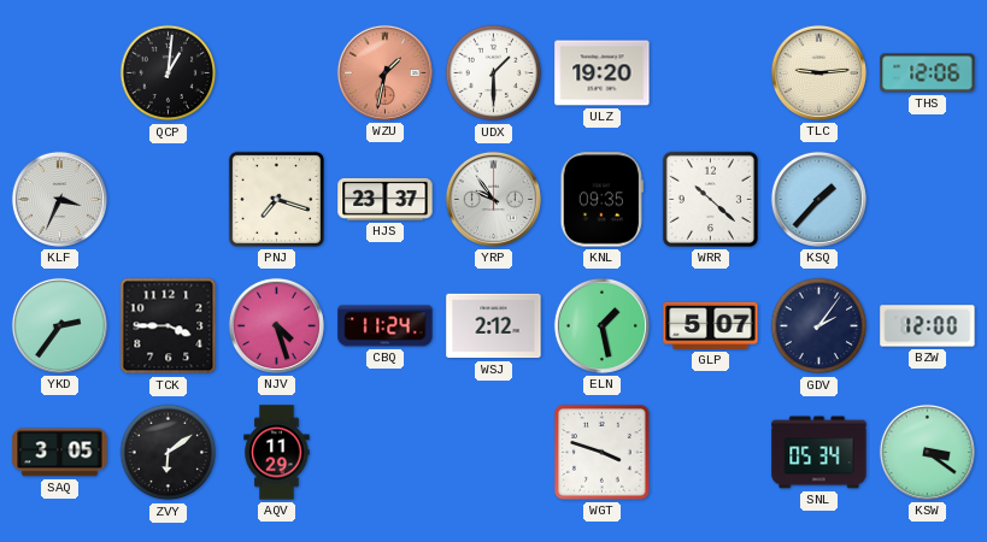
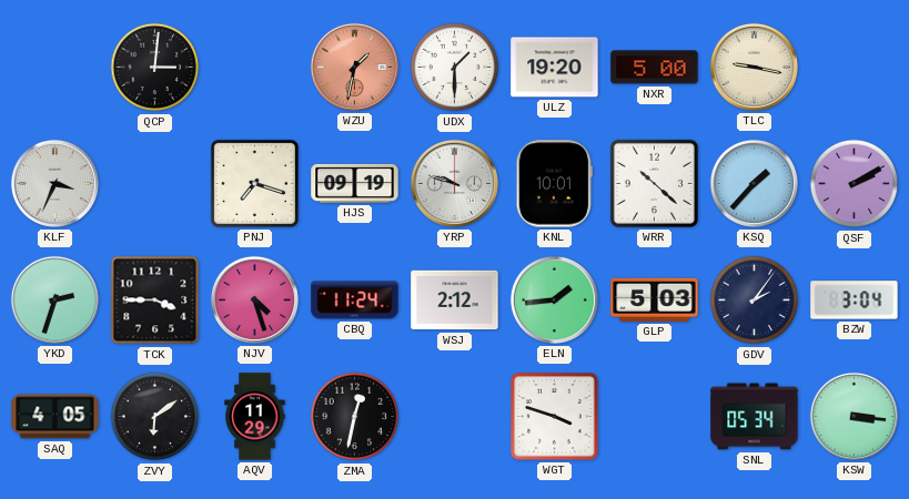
QCP: 1:01 -> 3:01 (155, 68)
NXR: none -> 5:00 (655, 68)
TLC: 9:14 -> 9:17 (754, 67)
THS: 12:06 -> none (928, 73)
HJS: 23:37 -> 09:19 (355, 183)
YRP: 9:54 -> 9:48 (454, 183)
KNL: 09:35 -> 10:01 (554, 184)
QSF: none -> 2:10 (855, 184)
YKD: 2:36 -> 2:33 (54, 299)
ELN: 1:28 -> 1:44 (554, 299)
GLP: 5:07 -> 5:03 (655, 299)
BZW: 12:00 -> 3:04 (855, 301)
SAQ: 3:05 -> 4:05 (55, 417)
ZMA: none -> 12:32 (355, 417)
KSW: 3:21 -> 3:16 (854, 416)
